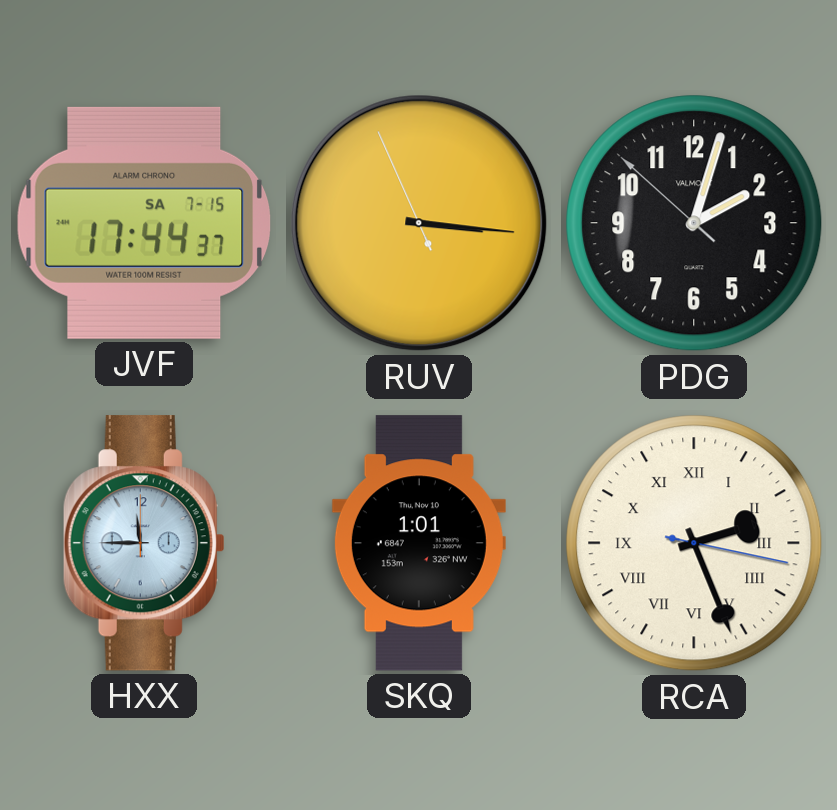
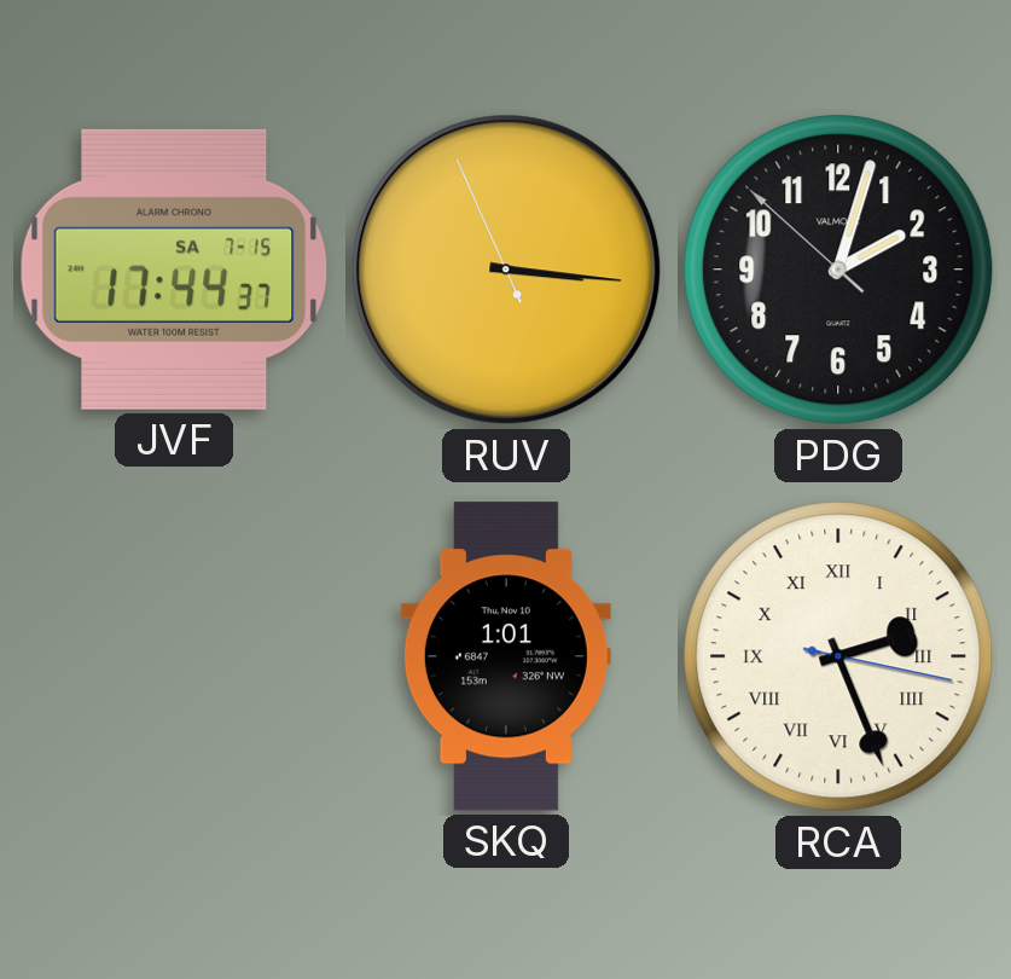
HXX: 11:45 -> none (144, 543)
